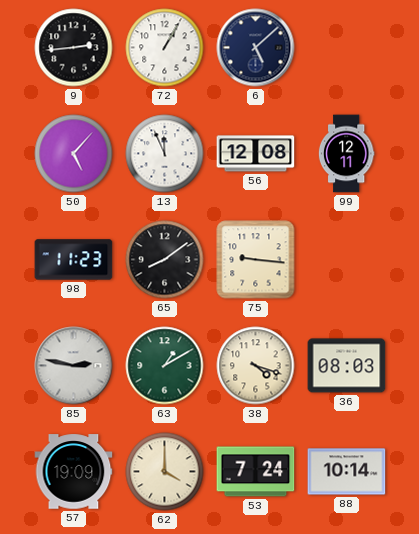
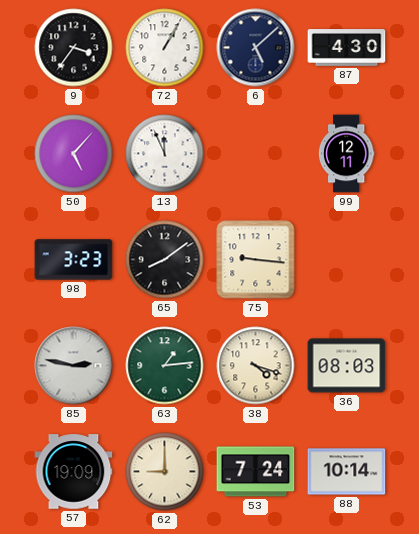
9: 2:44 -> 3:36 (74, 48)
87: none -> 4:30 (347, 48)
56: 12:08 -> none (256, 154)
98: 11:23 -> 3:23 (74, 260)
63: 1:10 -> 1:14 (165, 366)
62: 4:00 -> 9:00 (165, 472)
